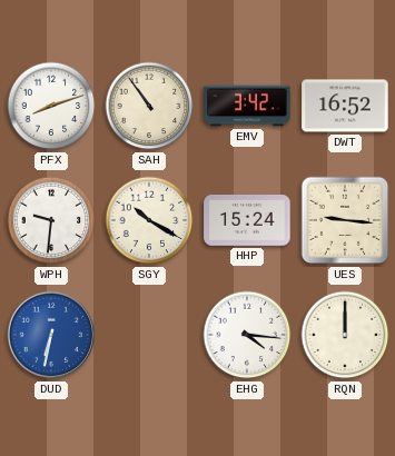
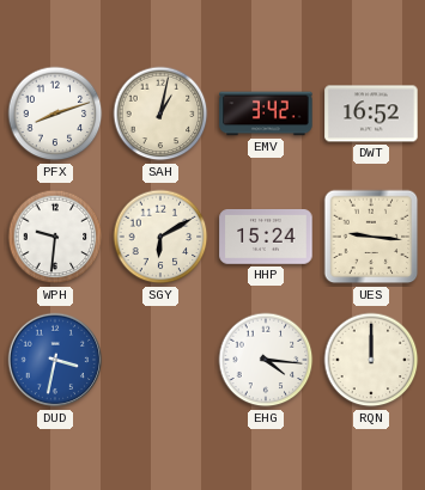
SAH: 10:54 -> 1:02 (160, 114)
SGY: 10:20 -> 6:10 (160, 237)
DUD: 6:32 -> 3:32 (55, 360)
